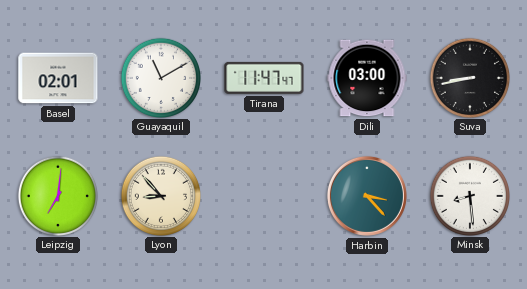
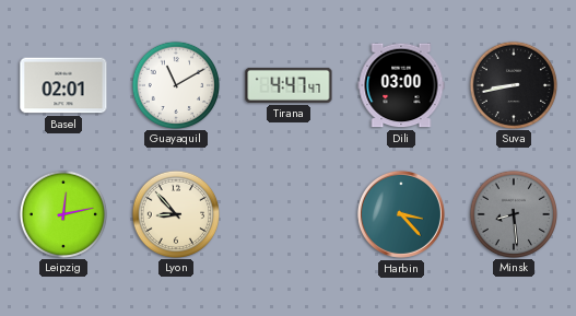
Tirana: 11:47 -> 4:47 (289, 85)
Leipzig: 7:01 -> 12:13 (62, 213)
Minsk dial: white -> grey (513, 213)
